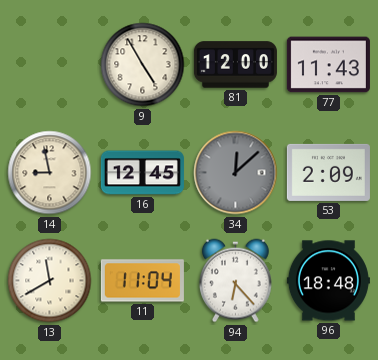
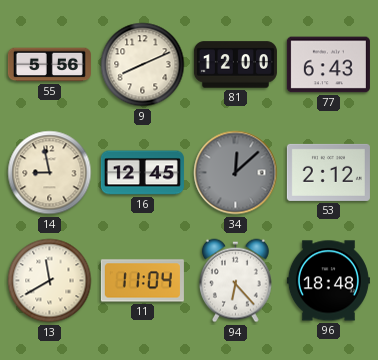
55: none -> 5:56 (49, 65)
9: 4:55 -> 8:11 (143, 65)
77: 11:43 -> 6:43 (328, 65)
53: 2:09 -> 2:12 (328, 172)
